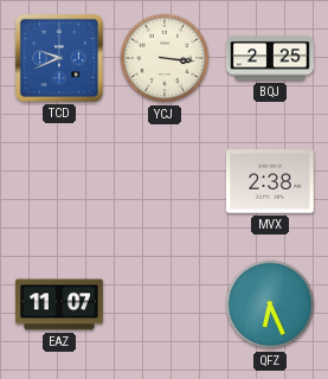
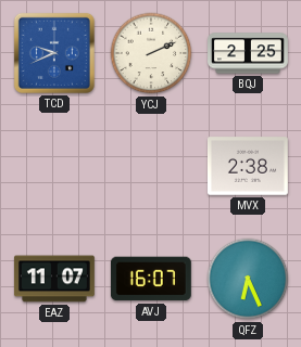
YCJ: 3:16 -> 2:11 (151, 53)
AVJ: none -> 16:07 (151, 279)
